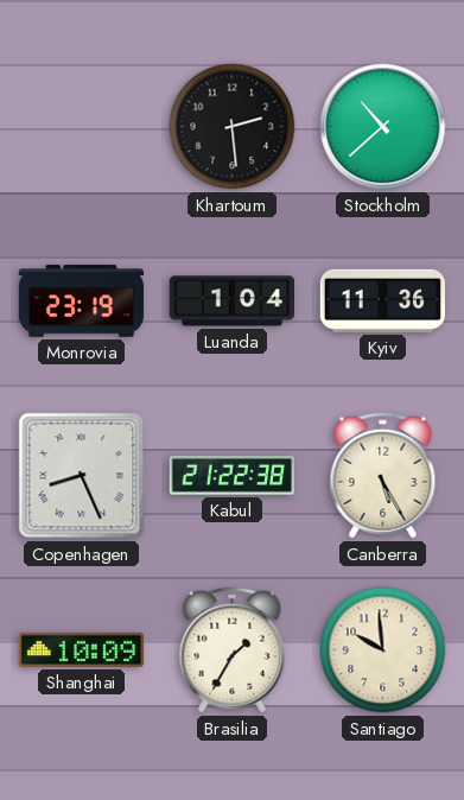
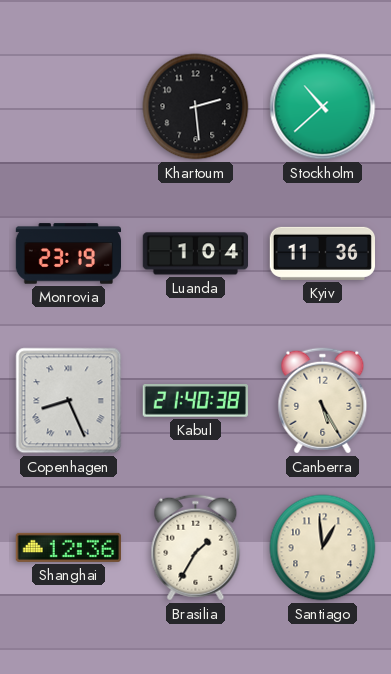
Kabul: 21:22 -> 21:40 (195, 401)
Shanghai: 10:09 -> 12:36 (68, 547)
Santiago: 9:59 -> 12:59 (323, 548)
